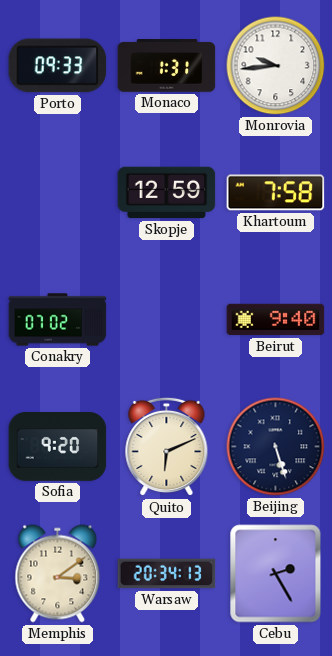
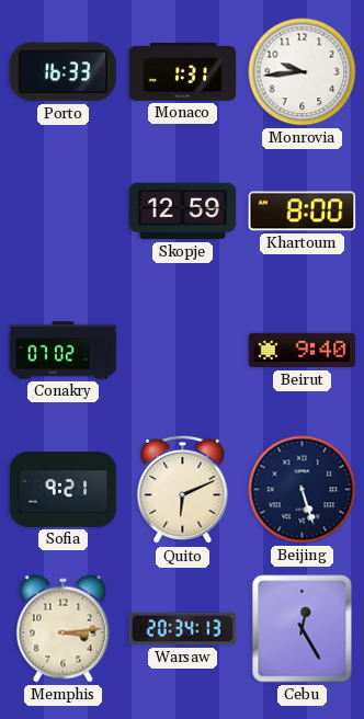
Porto: 09:33 -> 16:33 (64, 72)
Khartoum: 7:58 -> 8:00 (303, 212)
Sofia: 9:20 -> 9:21 (64, 490)
Memphis: 3:09 -> 3:14 (64, 629)
Cebu: 2:25 -> 12:25 (303, 629)
